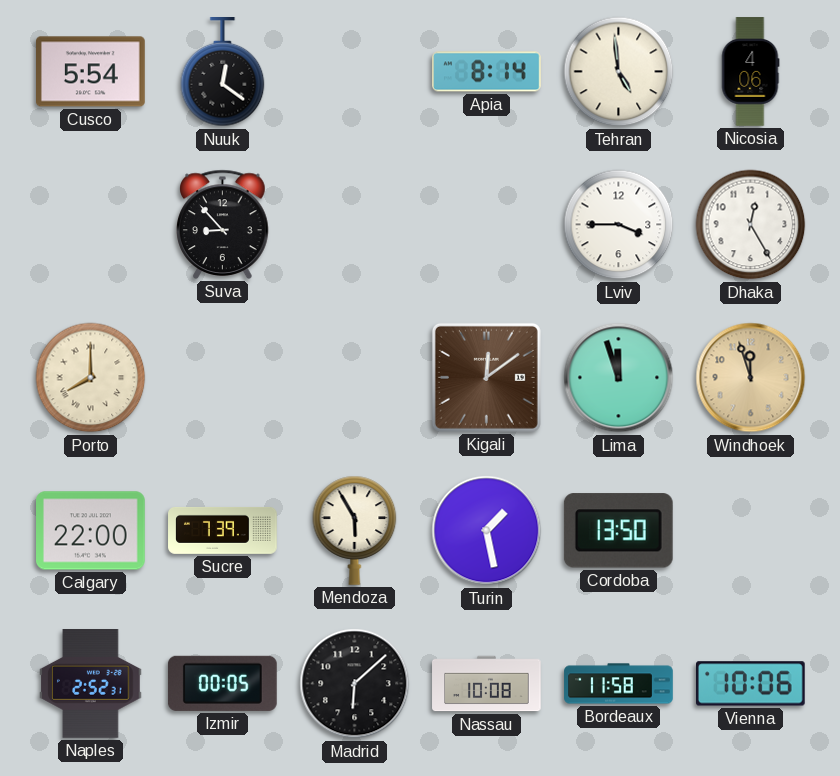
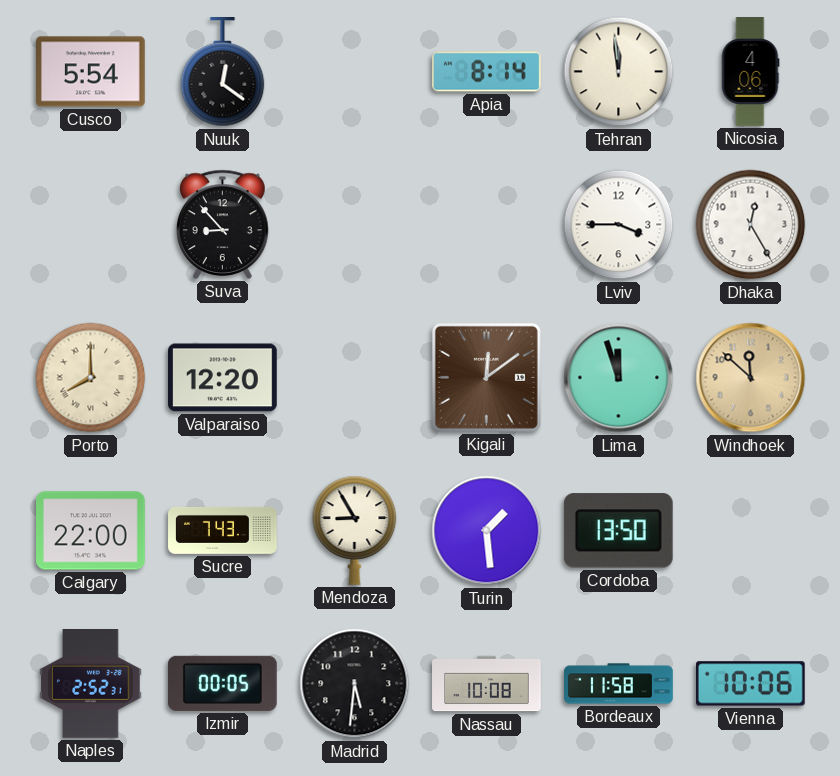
Tehran: 4:59 -> 11:59 (619, 72)
Valparaiso: none -> 12:20 (223, 378)
Windhoek: 11:57 -> 11:52 (751, 378)
Sucre: 7:39 -> 7:43 (223, 530)
Mendoza: 5:55 -> 8:55 (355, 530)
Turin: 1:28 -> 1:29 (487, 531)
Madrid: 6:08 -> 5:31 (355, 684)
